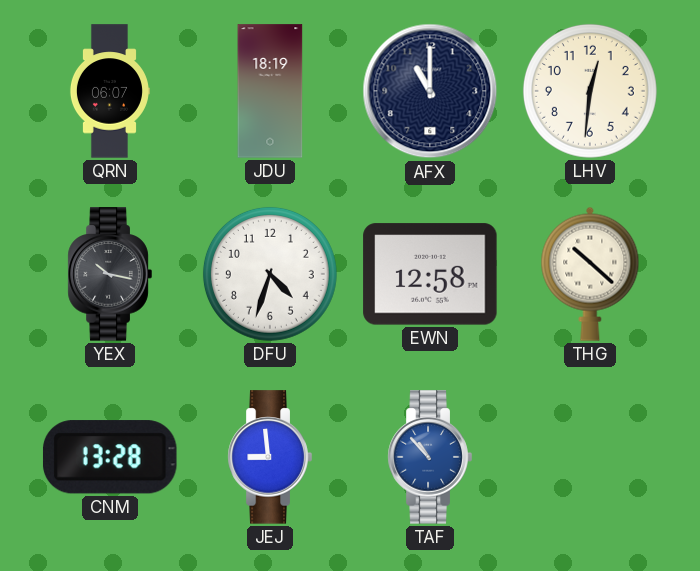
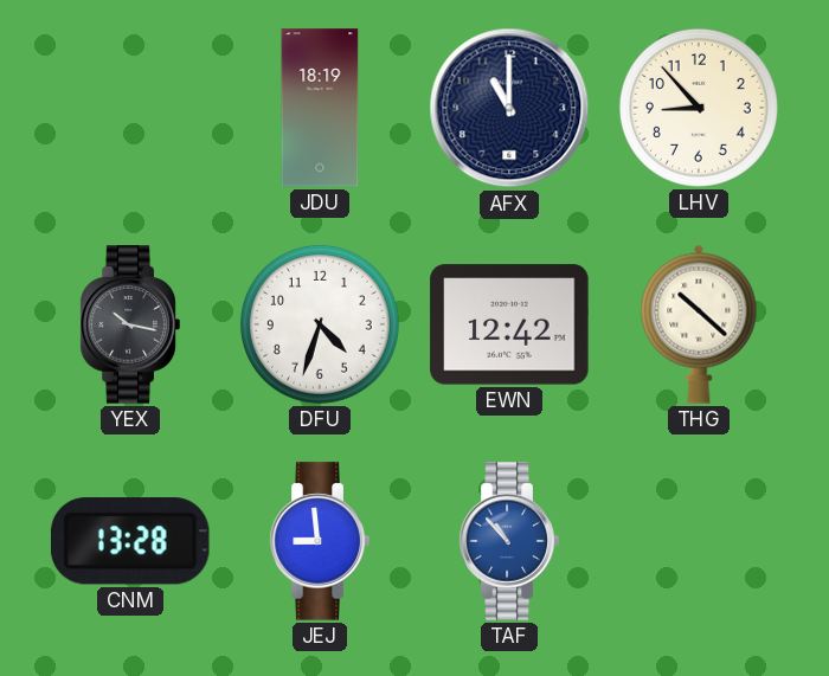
QRN: 06:07 -> none (109, 91)
LHV: 12:31 -> 8:53 (699, 108)
EWN: 12:58 -> 12:42 (509, 324)
